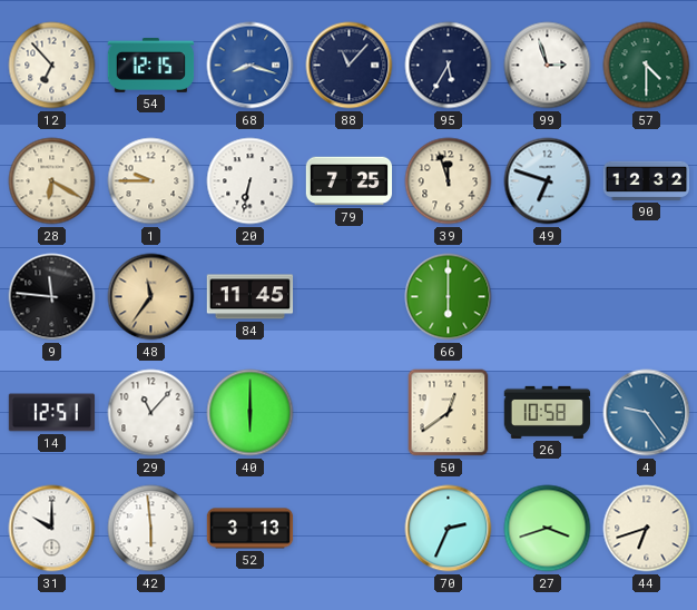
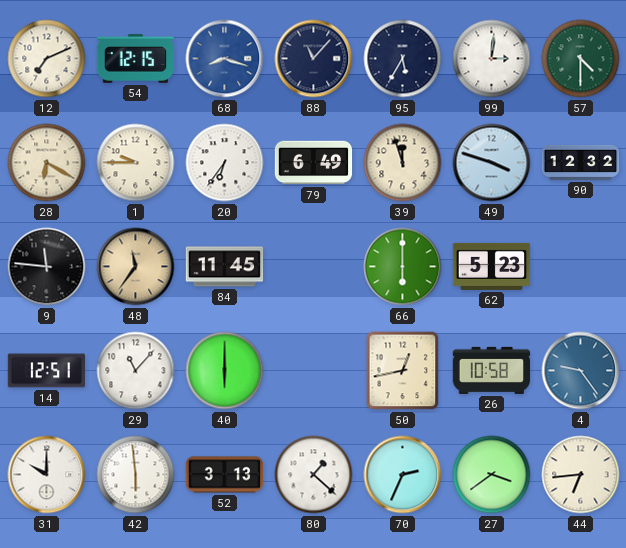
12: 6:53 -> 7:11 (47, 59)
99: 2:57 -> 3:01 (492, 59)
20: 6:32 -> 6:36 (225, 163)
79: 7:25 -> 6:49 (314, 163)
49: 6:48 -> 3:48 (492, 163)
62: none -> 5:23 (492, 266)
50: 12:39 -> 12:43 (403, 371)
80: none -> 1:22 (314, 475)
27: 3:42 -> 3:39 (492, 475)
44: 6:42 -> 6:44 (581, 475)
